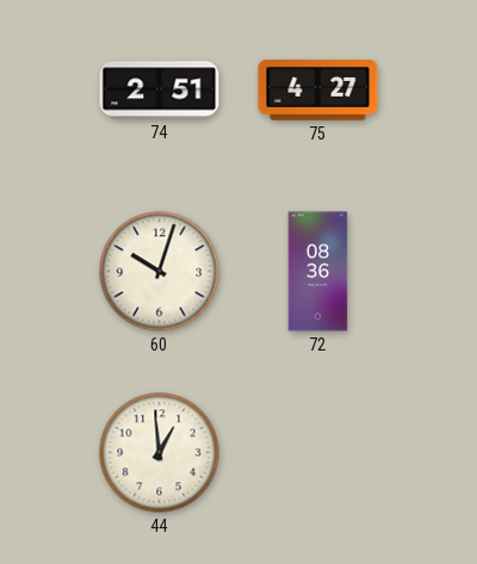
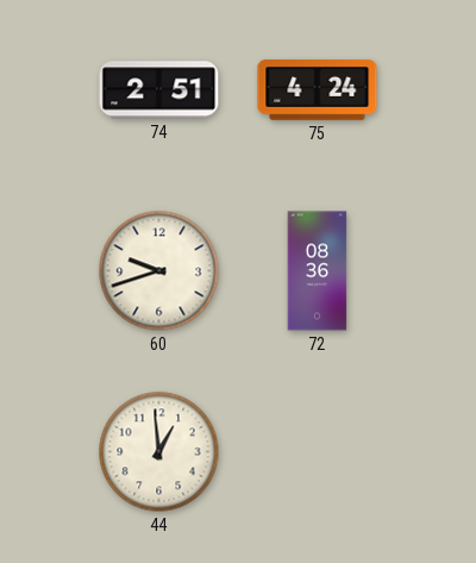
75: 4:27 -> 4:24 (318, 90)
60: 10:03 -> 9:42 (159, 271)
